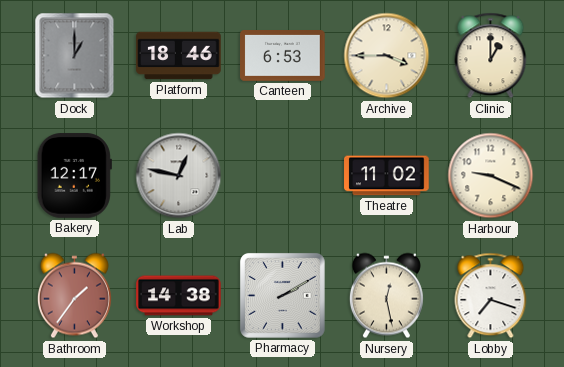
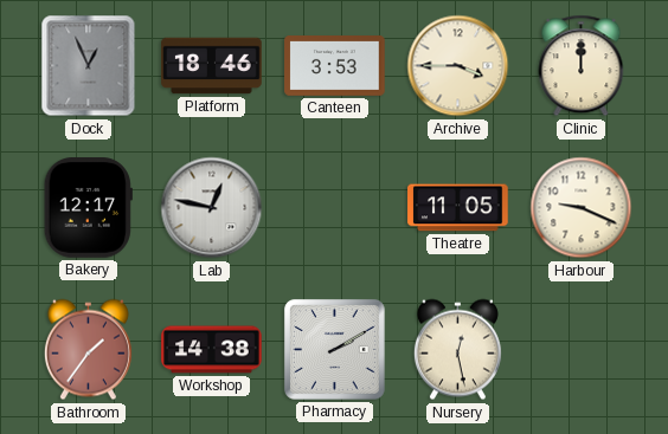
Dock: 1:00 -> 12:56 (89, 66)
Canteen: 6:53 -> 3:53 (335, 66)
Clinic: 1:00 -> 12:00 (582, 66)
Theatre: 11:02 -> 11:05 (458, 208)
Lobby: 7:18 -> none (491, 296)
